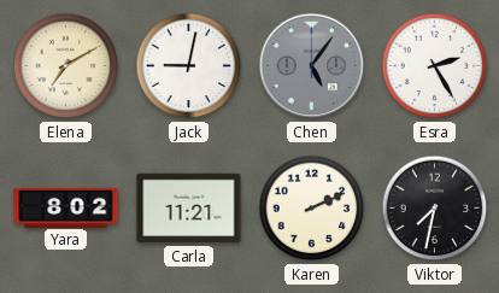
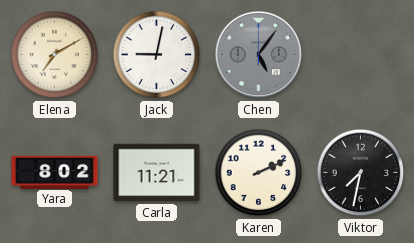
Esra: 2:25 -> none (435, 66)
